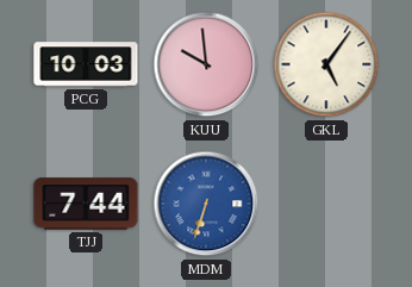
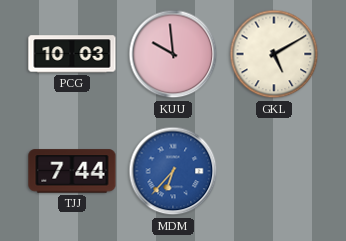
GKL: 5:06 -> 5:10 (274, 54)
MDM: 6:33 -> 6:37 (173, 171)
